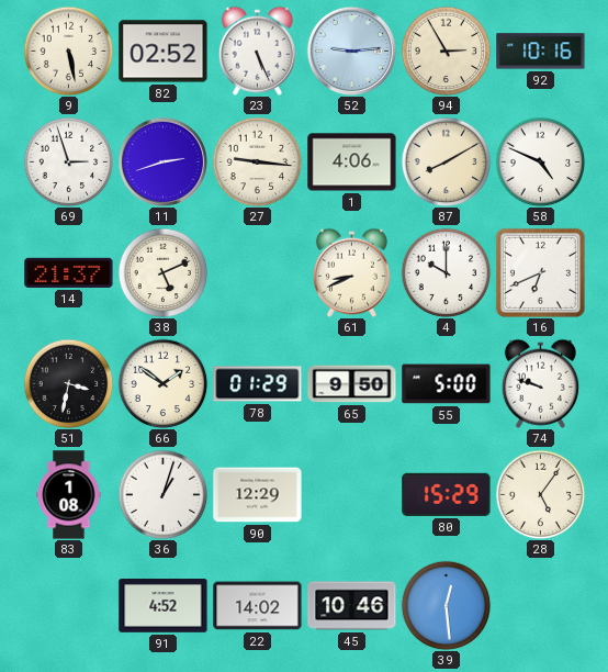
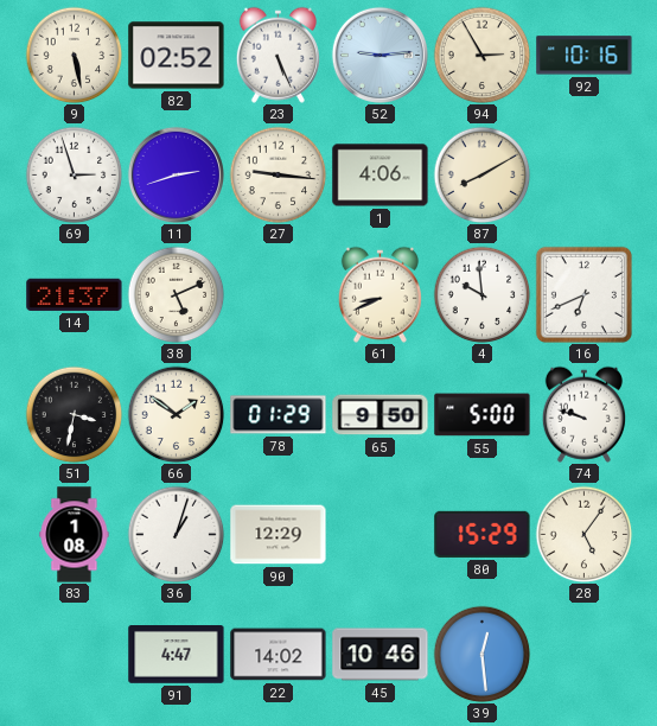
58: 4:49 -> none (540, 161)
4: 10:00 -> 9:59 (481, 294)
91: 4:52 -> 4:47 (177, 655)
